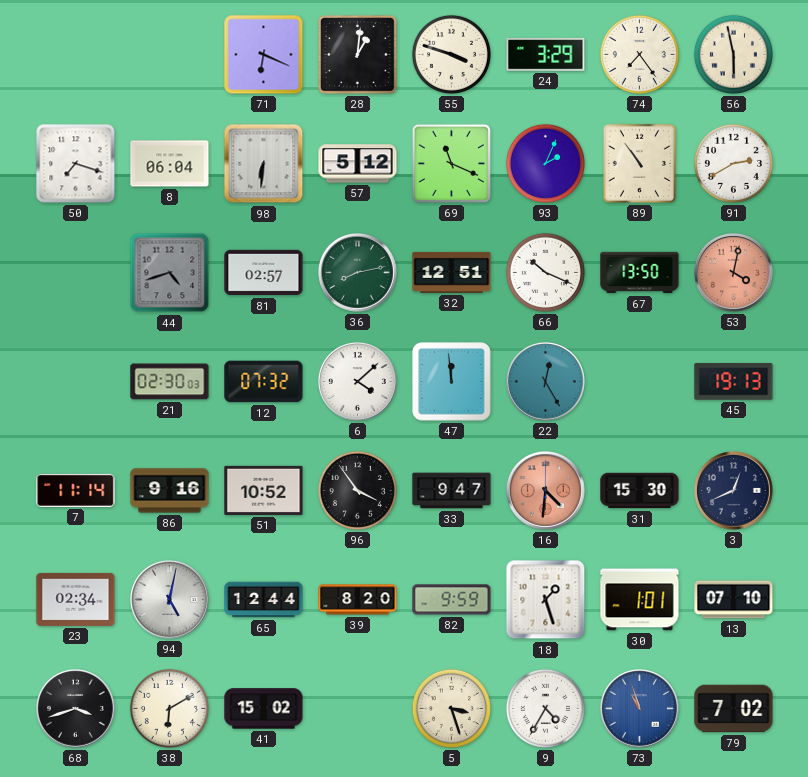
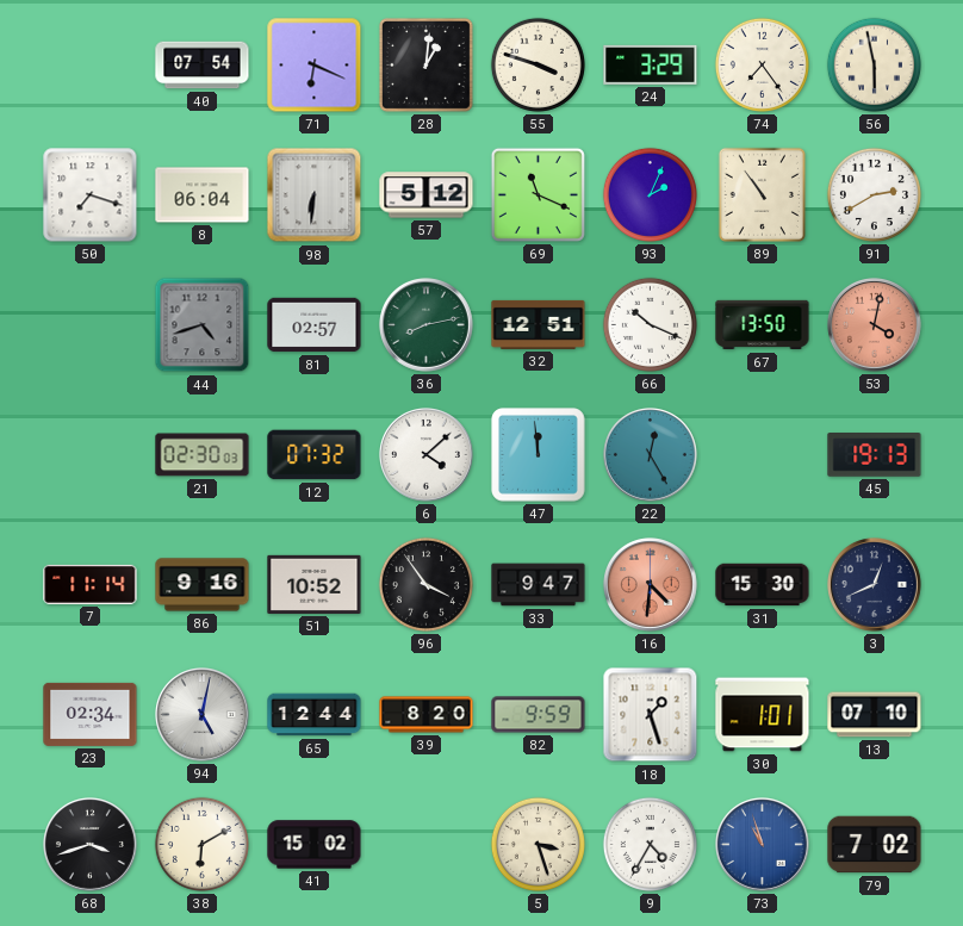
40: none -> 07:54 (203, 66)
